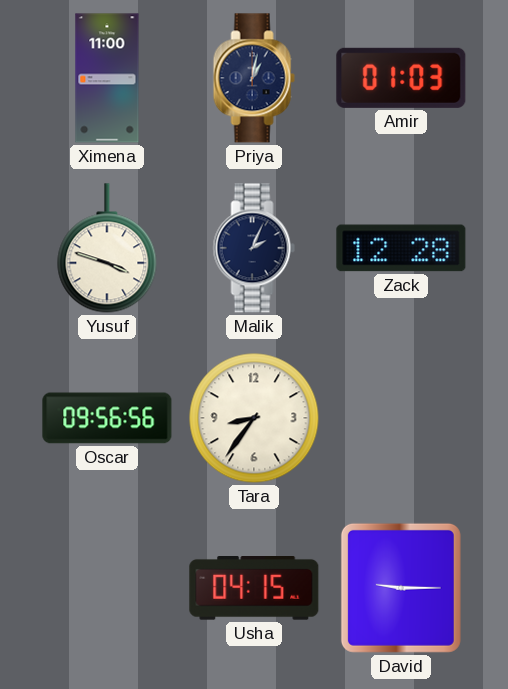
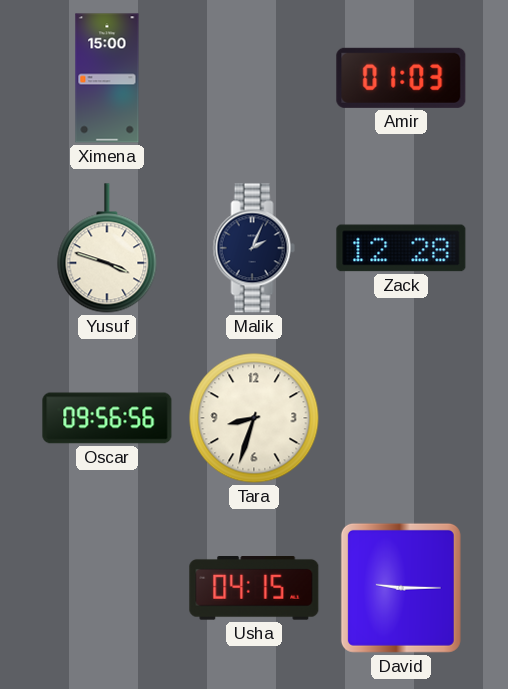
Ximena: 11:00 -> 15:00 (107, 78)
Priya: 1:02 -> none (254, 78)
Tara: 8:36 -> 8:33 (254, 418)
